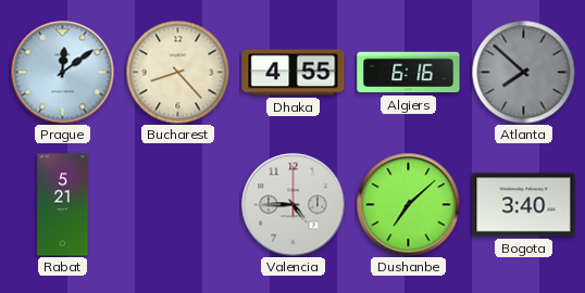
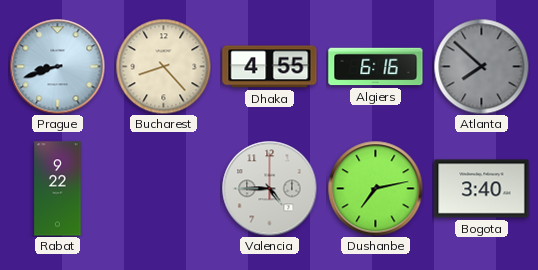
Prague: 12:09 -> 8:42 (57, 66)
Rabat: 5:21 -> 9:22 (58, 189)
Dushanbe: 7:08 -> 7:13 (375, 188)
